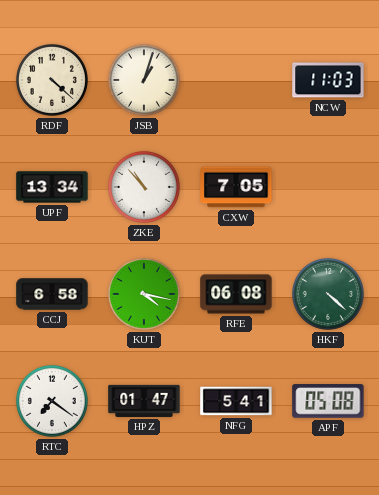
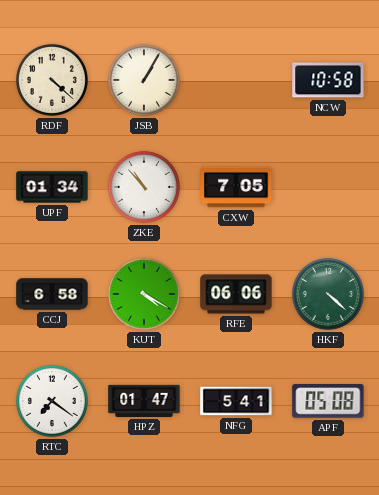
JSB: 1:03 -> 1:05 (144, 80)
NCW: 11:03 -> 10:58 (328, 80)
UPF: 13:34 -> 01:34 (52, 187)
KUT: 4:17 -> 4:20 (144, 294)
RFE: 06:08 -> 06:06 (236, 294)
